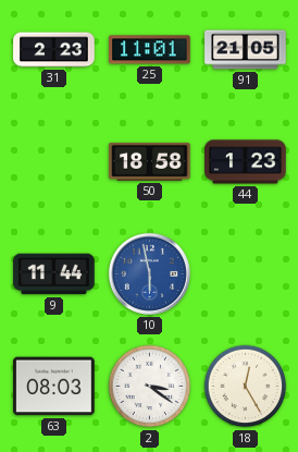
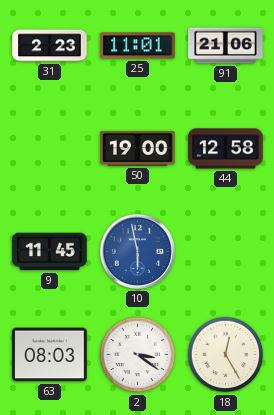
91: 21:05 -> 21:06 (226, 46)
50: 18:58 -> 19:00 (138, 148)
44: 1:23 -> 12:58 (226, 149)
9: 11:44 -> 11:45 (50, 252)
